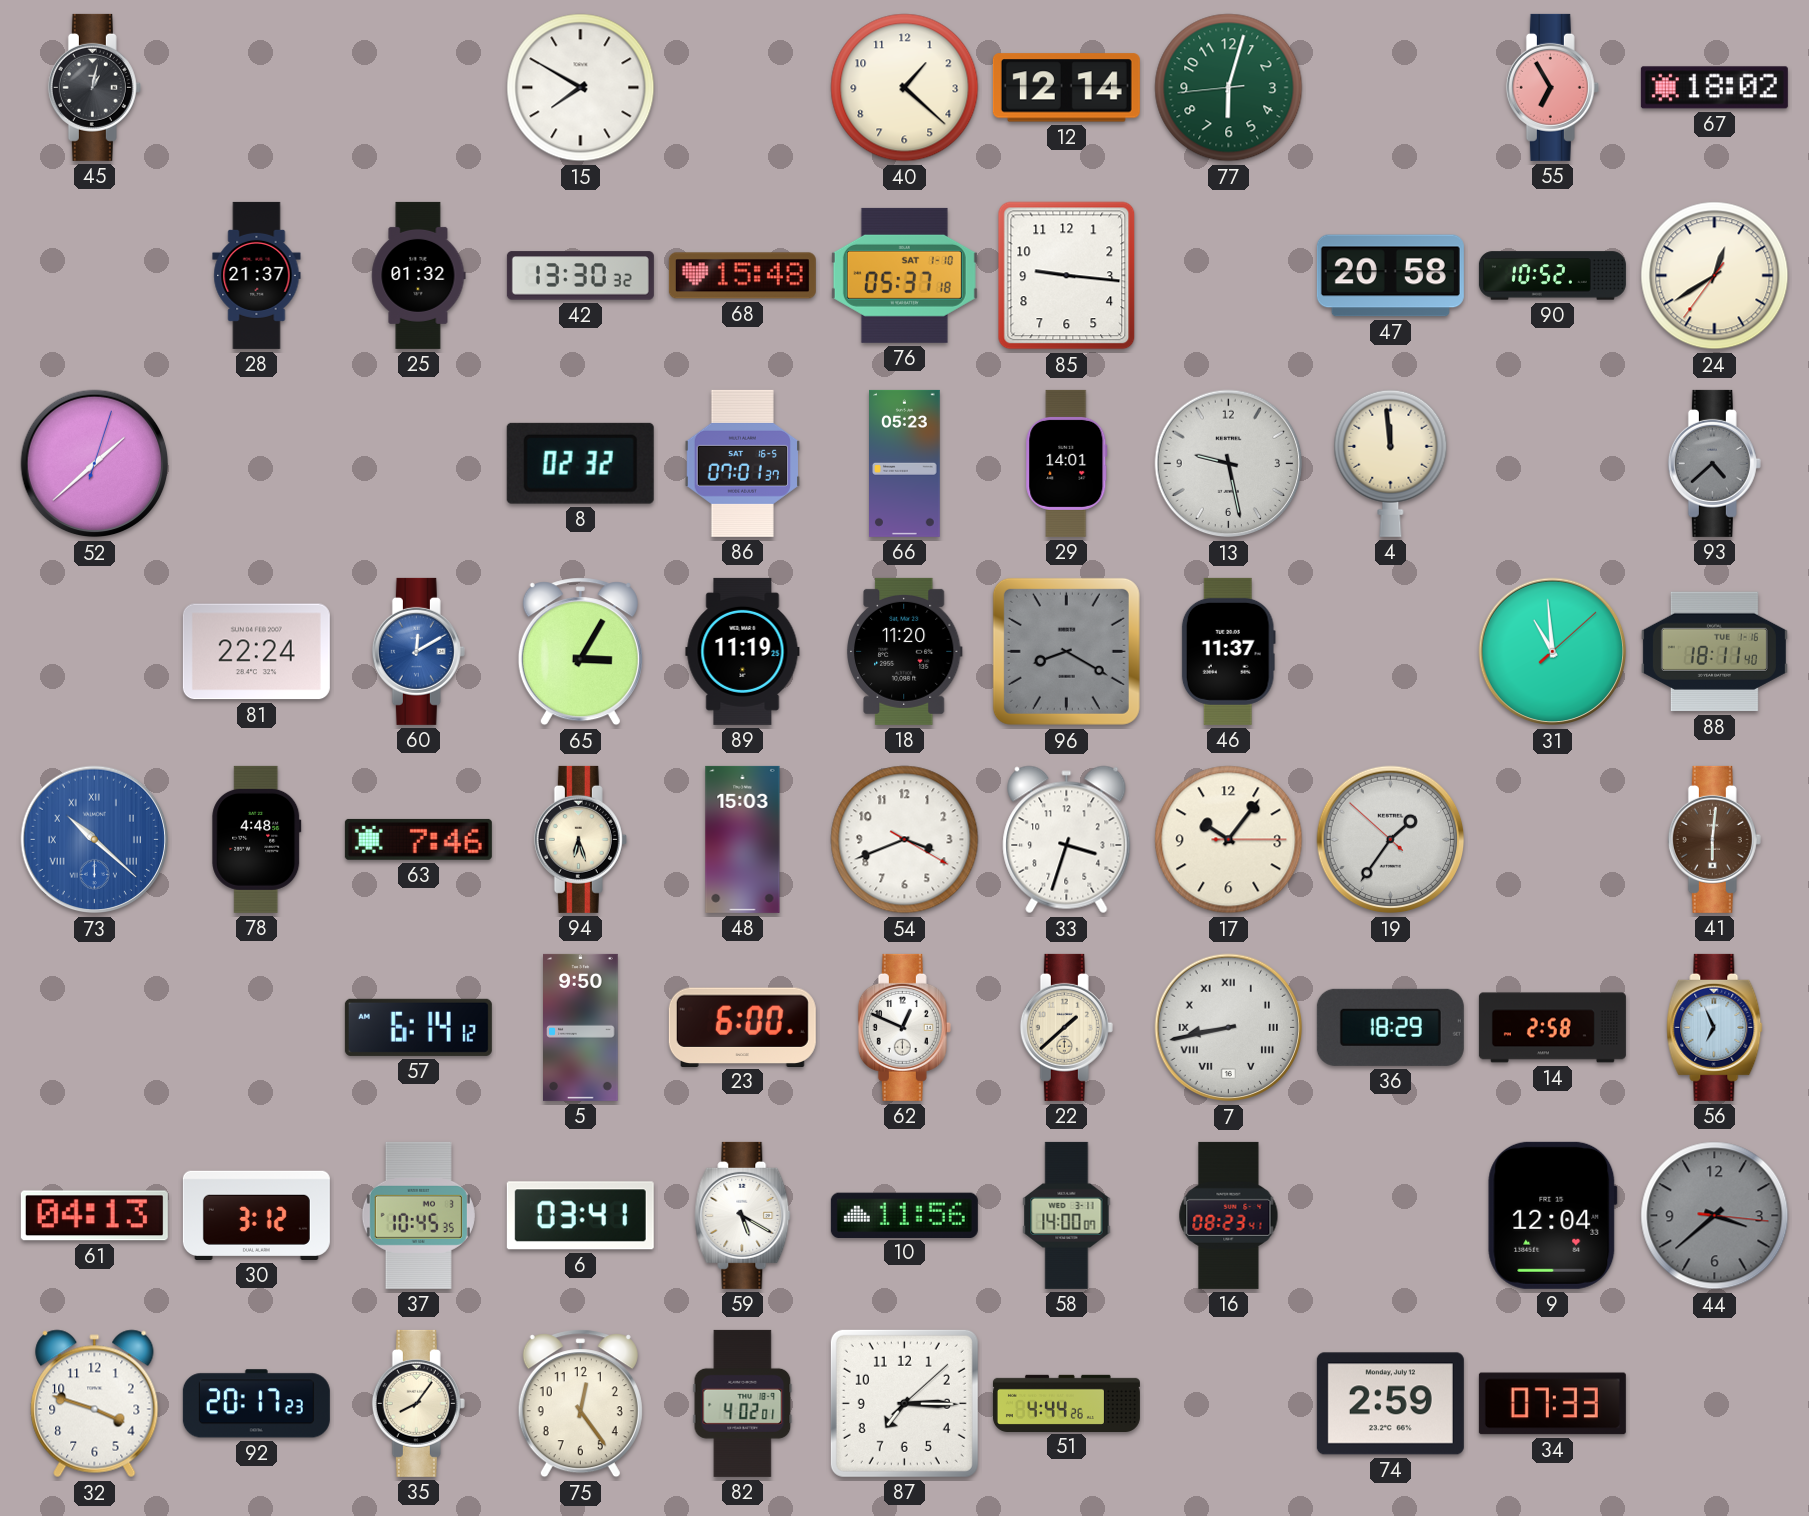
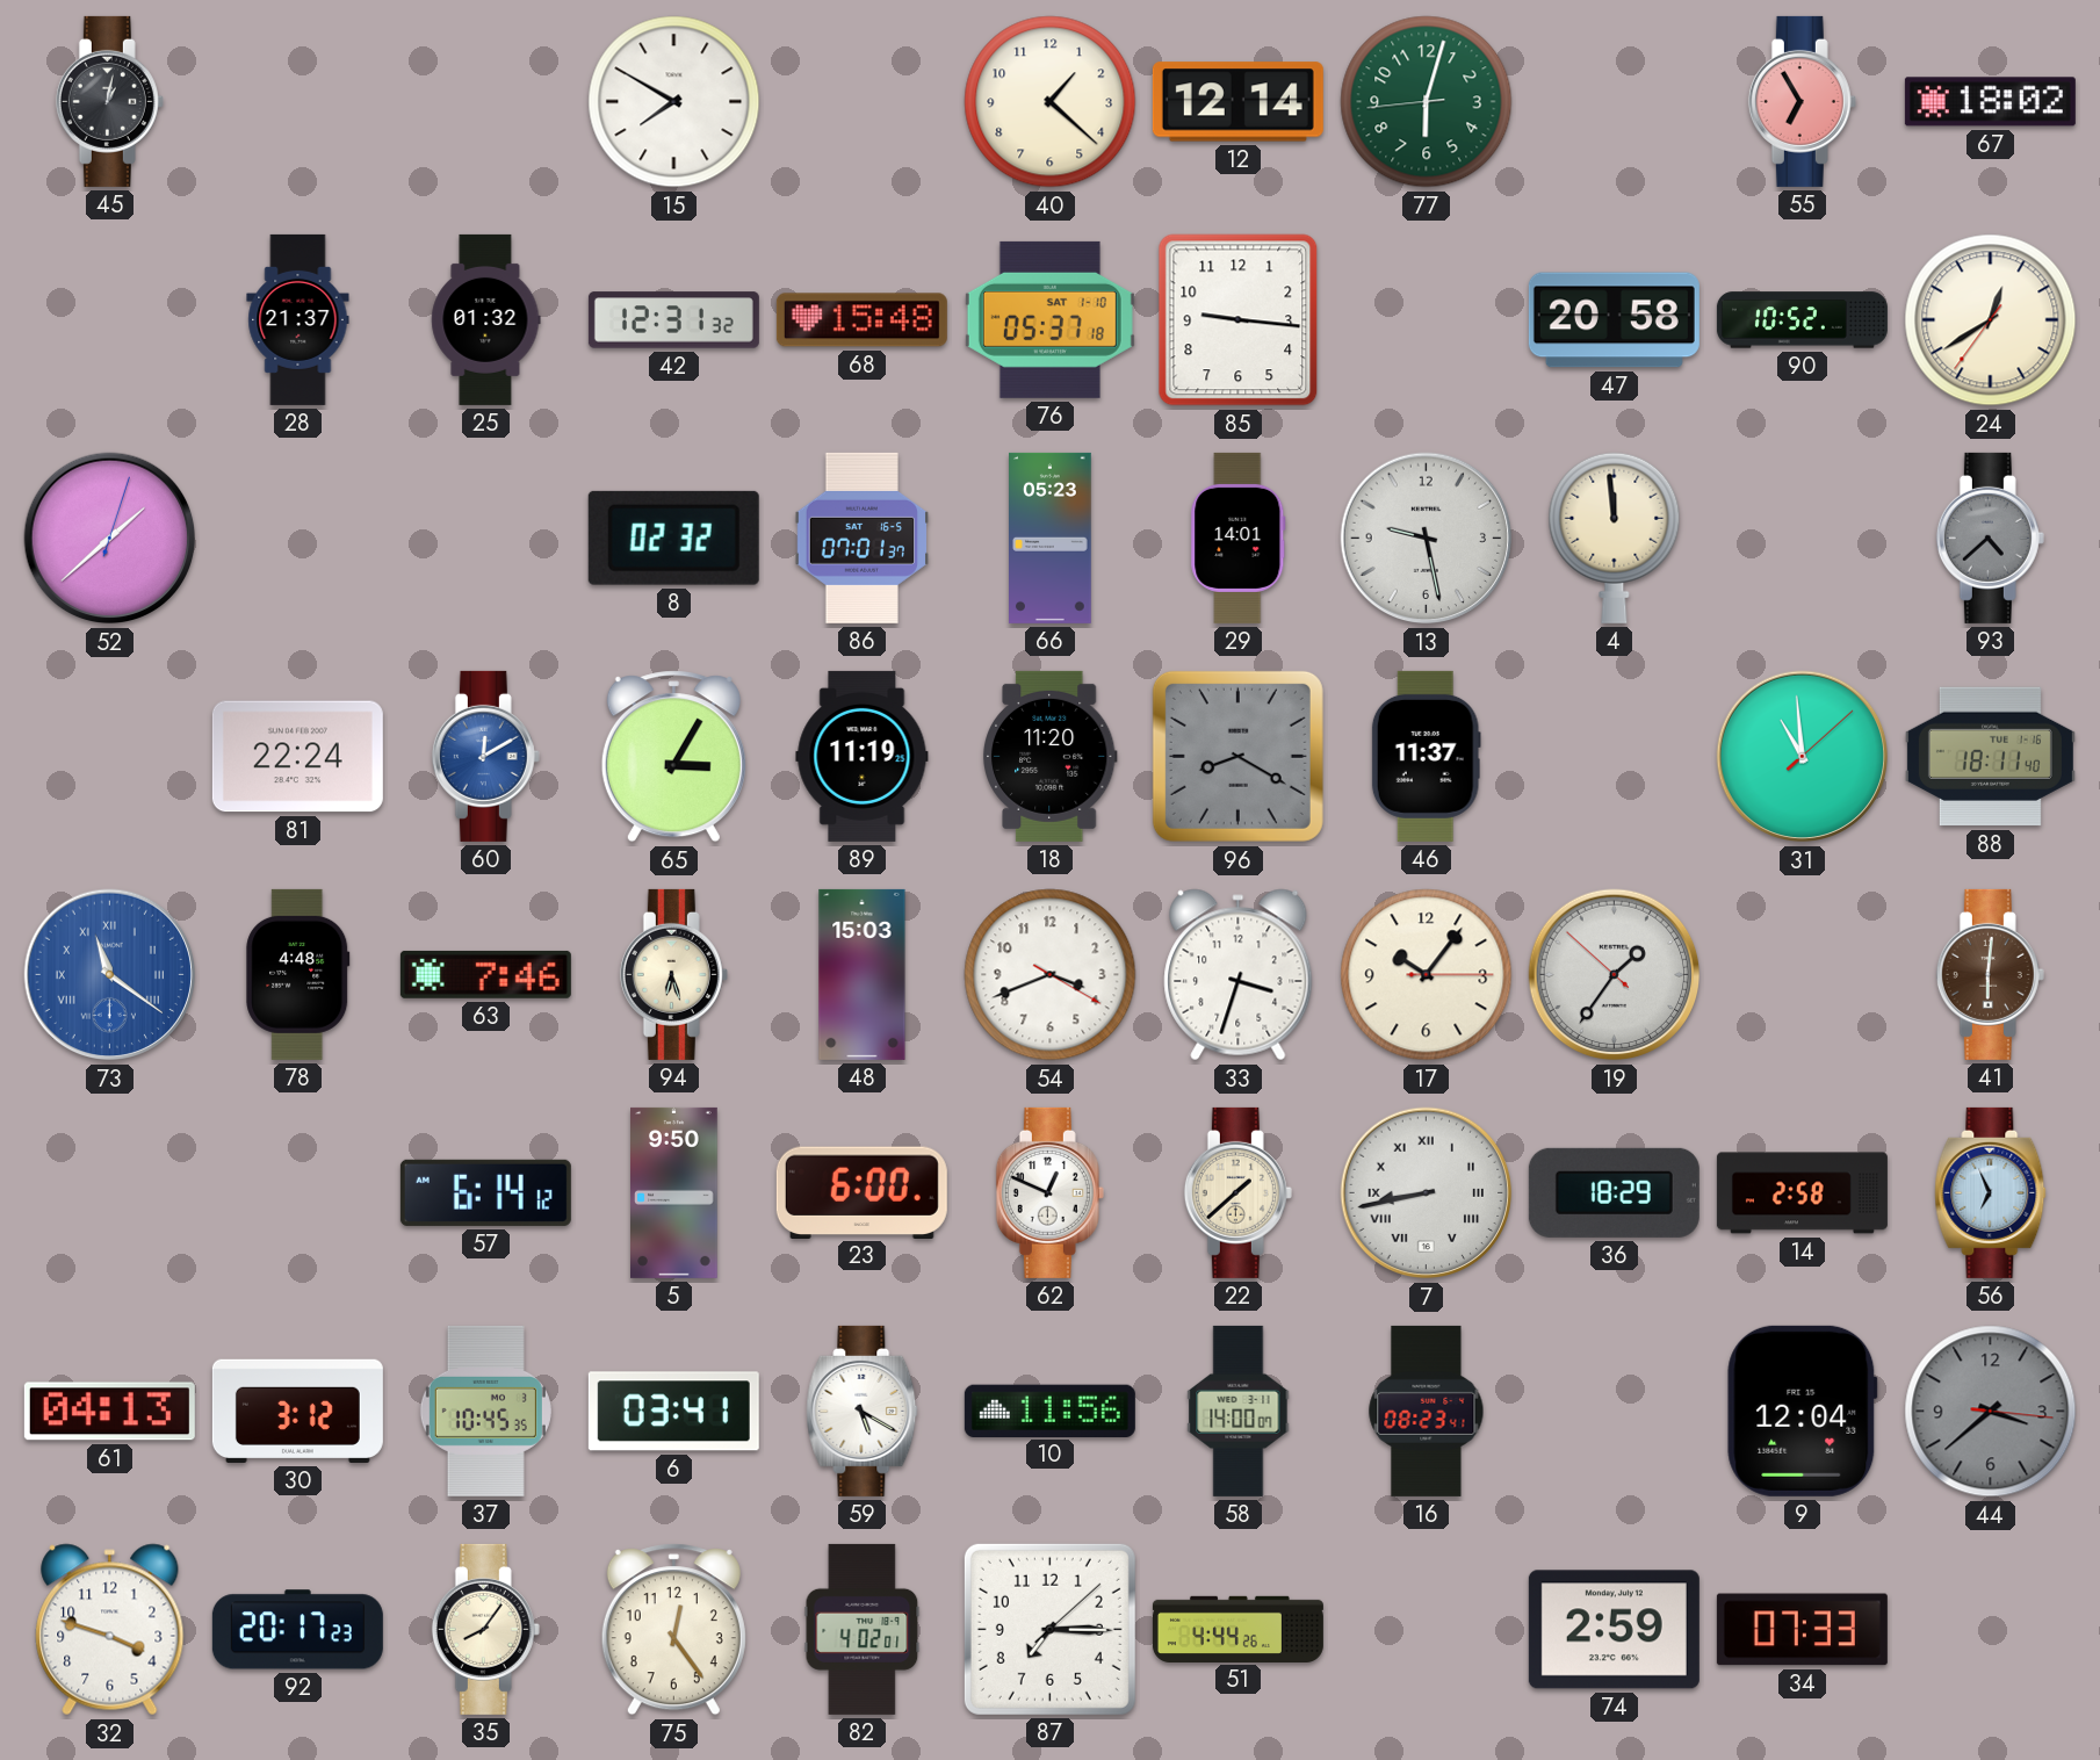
42: 13:30 -> 12:31 (673, 320)
73: 10:22 -> 11:21 (110, 975)
